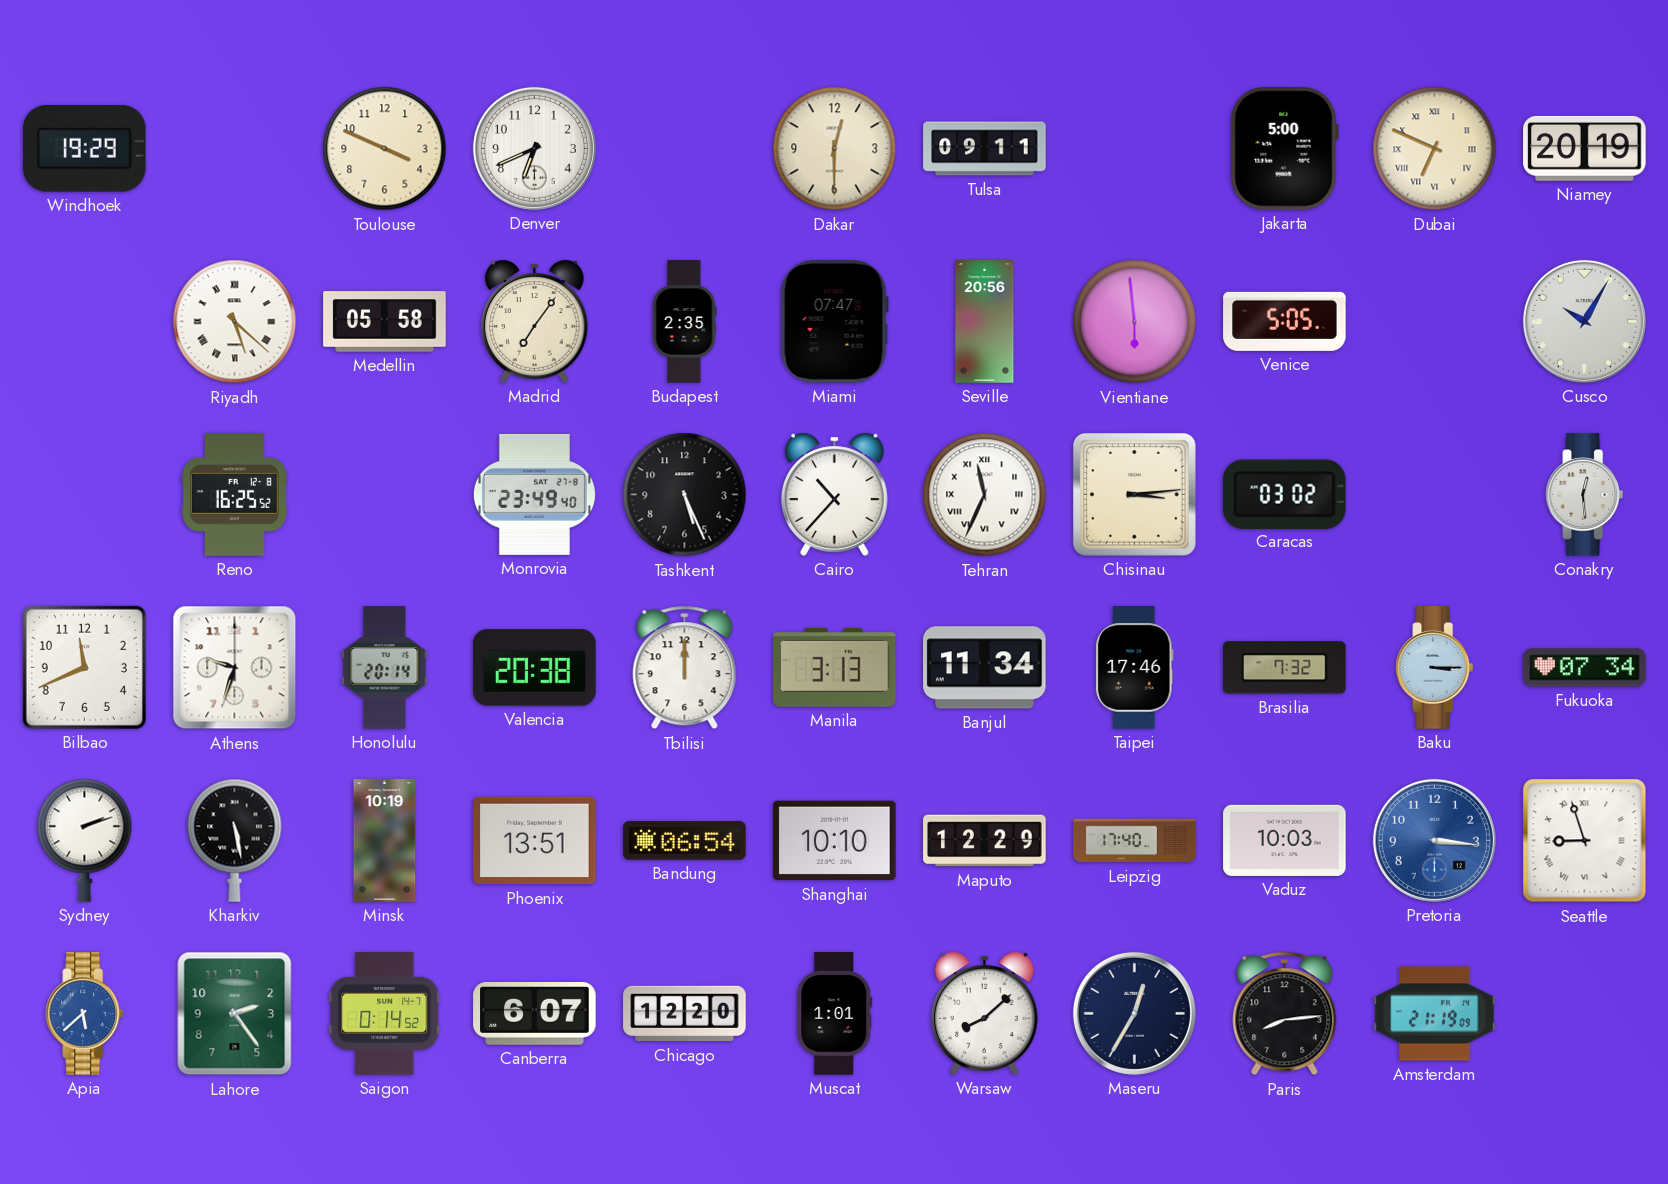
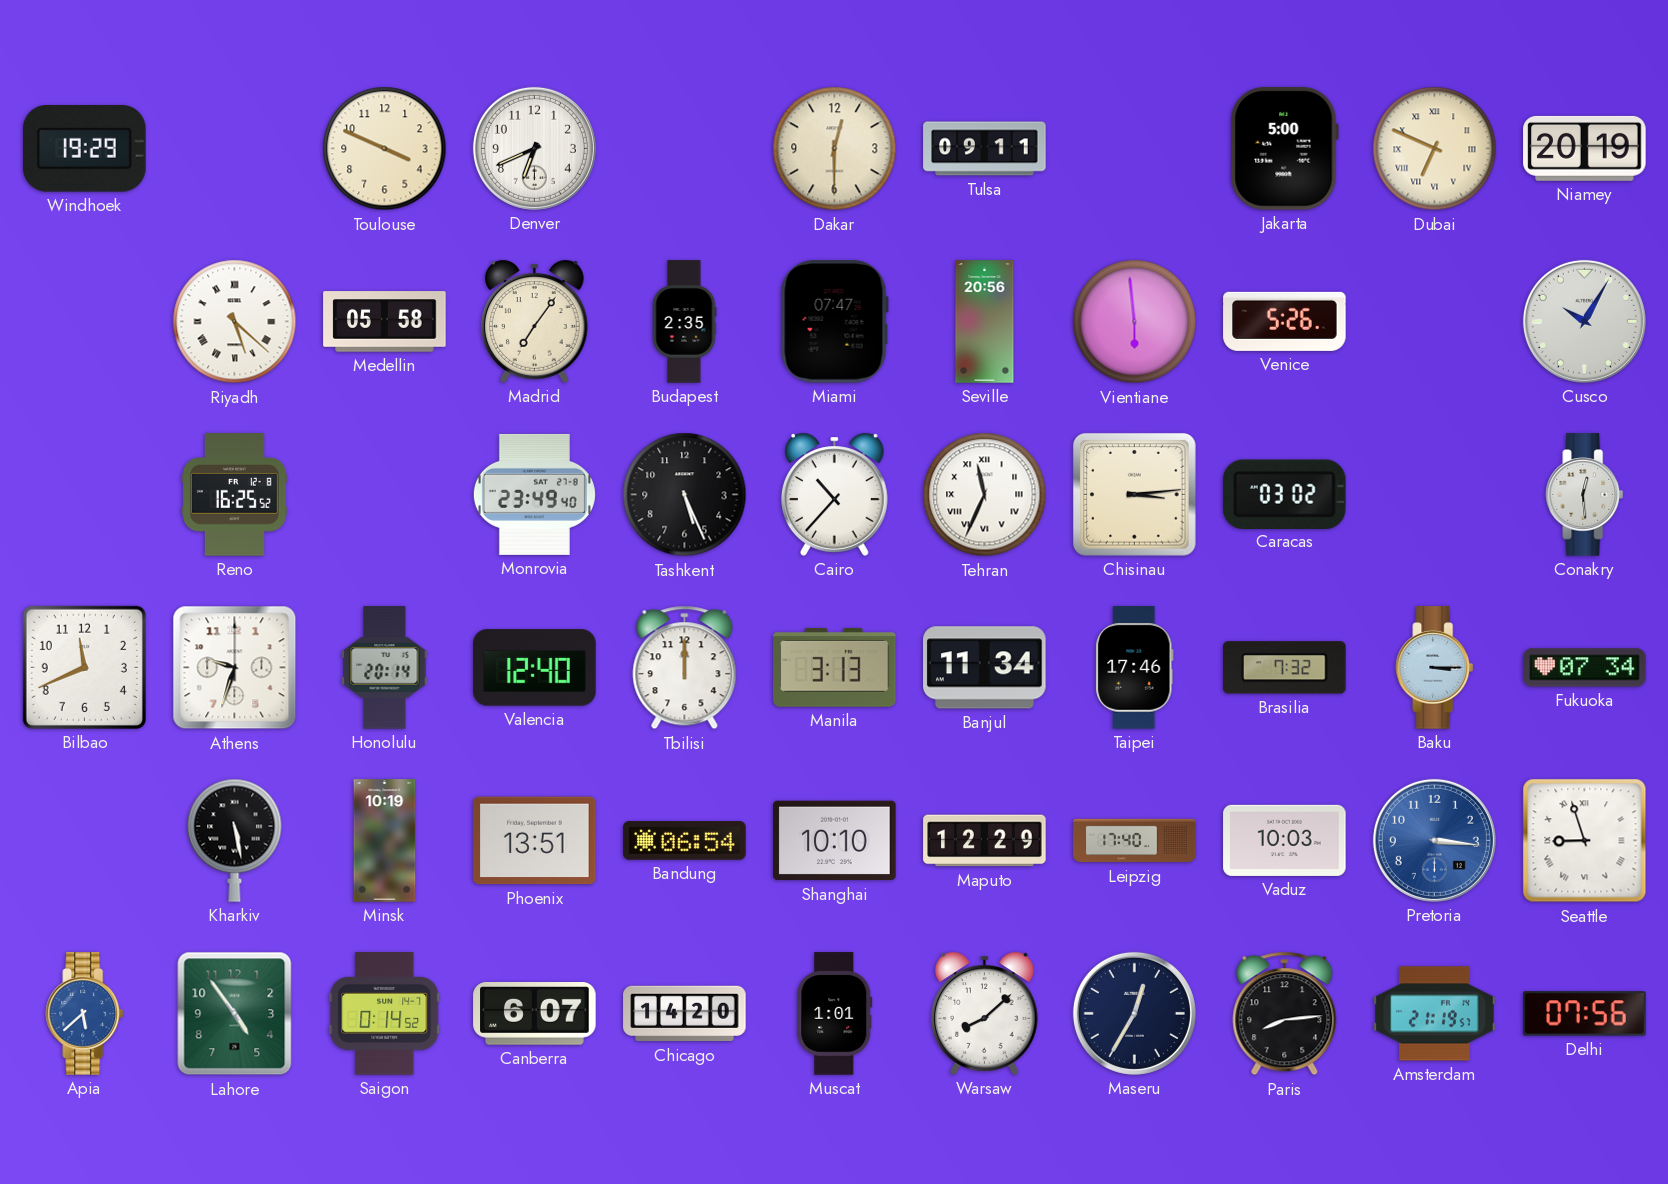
Venice: 5:05 -> 5:26 (1285, 321)
Valencia: 20:38 -> 12:40 (535, 668)
Sydney: 2:12 -> none (85, 840)
Lahore: 2:24 -> 4:54 (235, 1014)
Chicago: 12:20 -> 14:20 (685, 1014)
Amsterdam: 21:19:09 -> 21:19:57 (1435, 1014)
Delhi: none -> 07:56 (1585, 1014)
